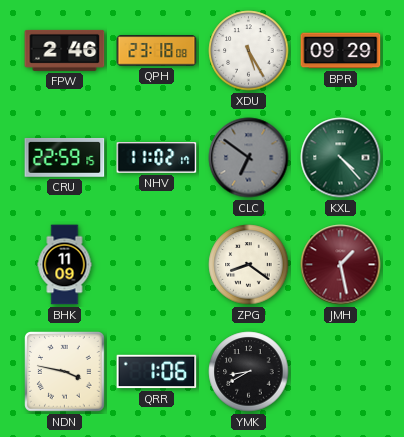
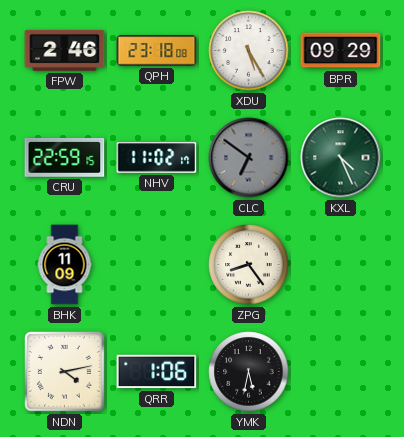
KXL: 4:23 -> 4:26 (341, 158)
ZPG: 8:21 -> 8:24 (249, 265)
JMH: 1:28 -> none (341, 265)
NDN: 3:47 -> 4:13 (65, 372)
YMK: 8:40 -> 5:32 (249, 372)
